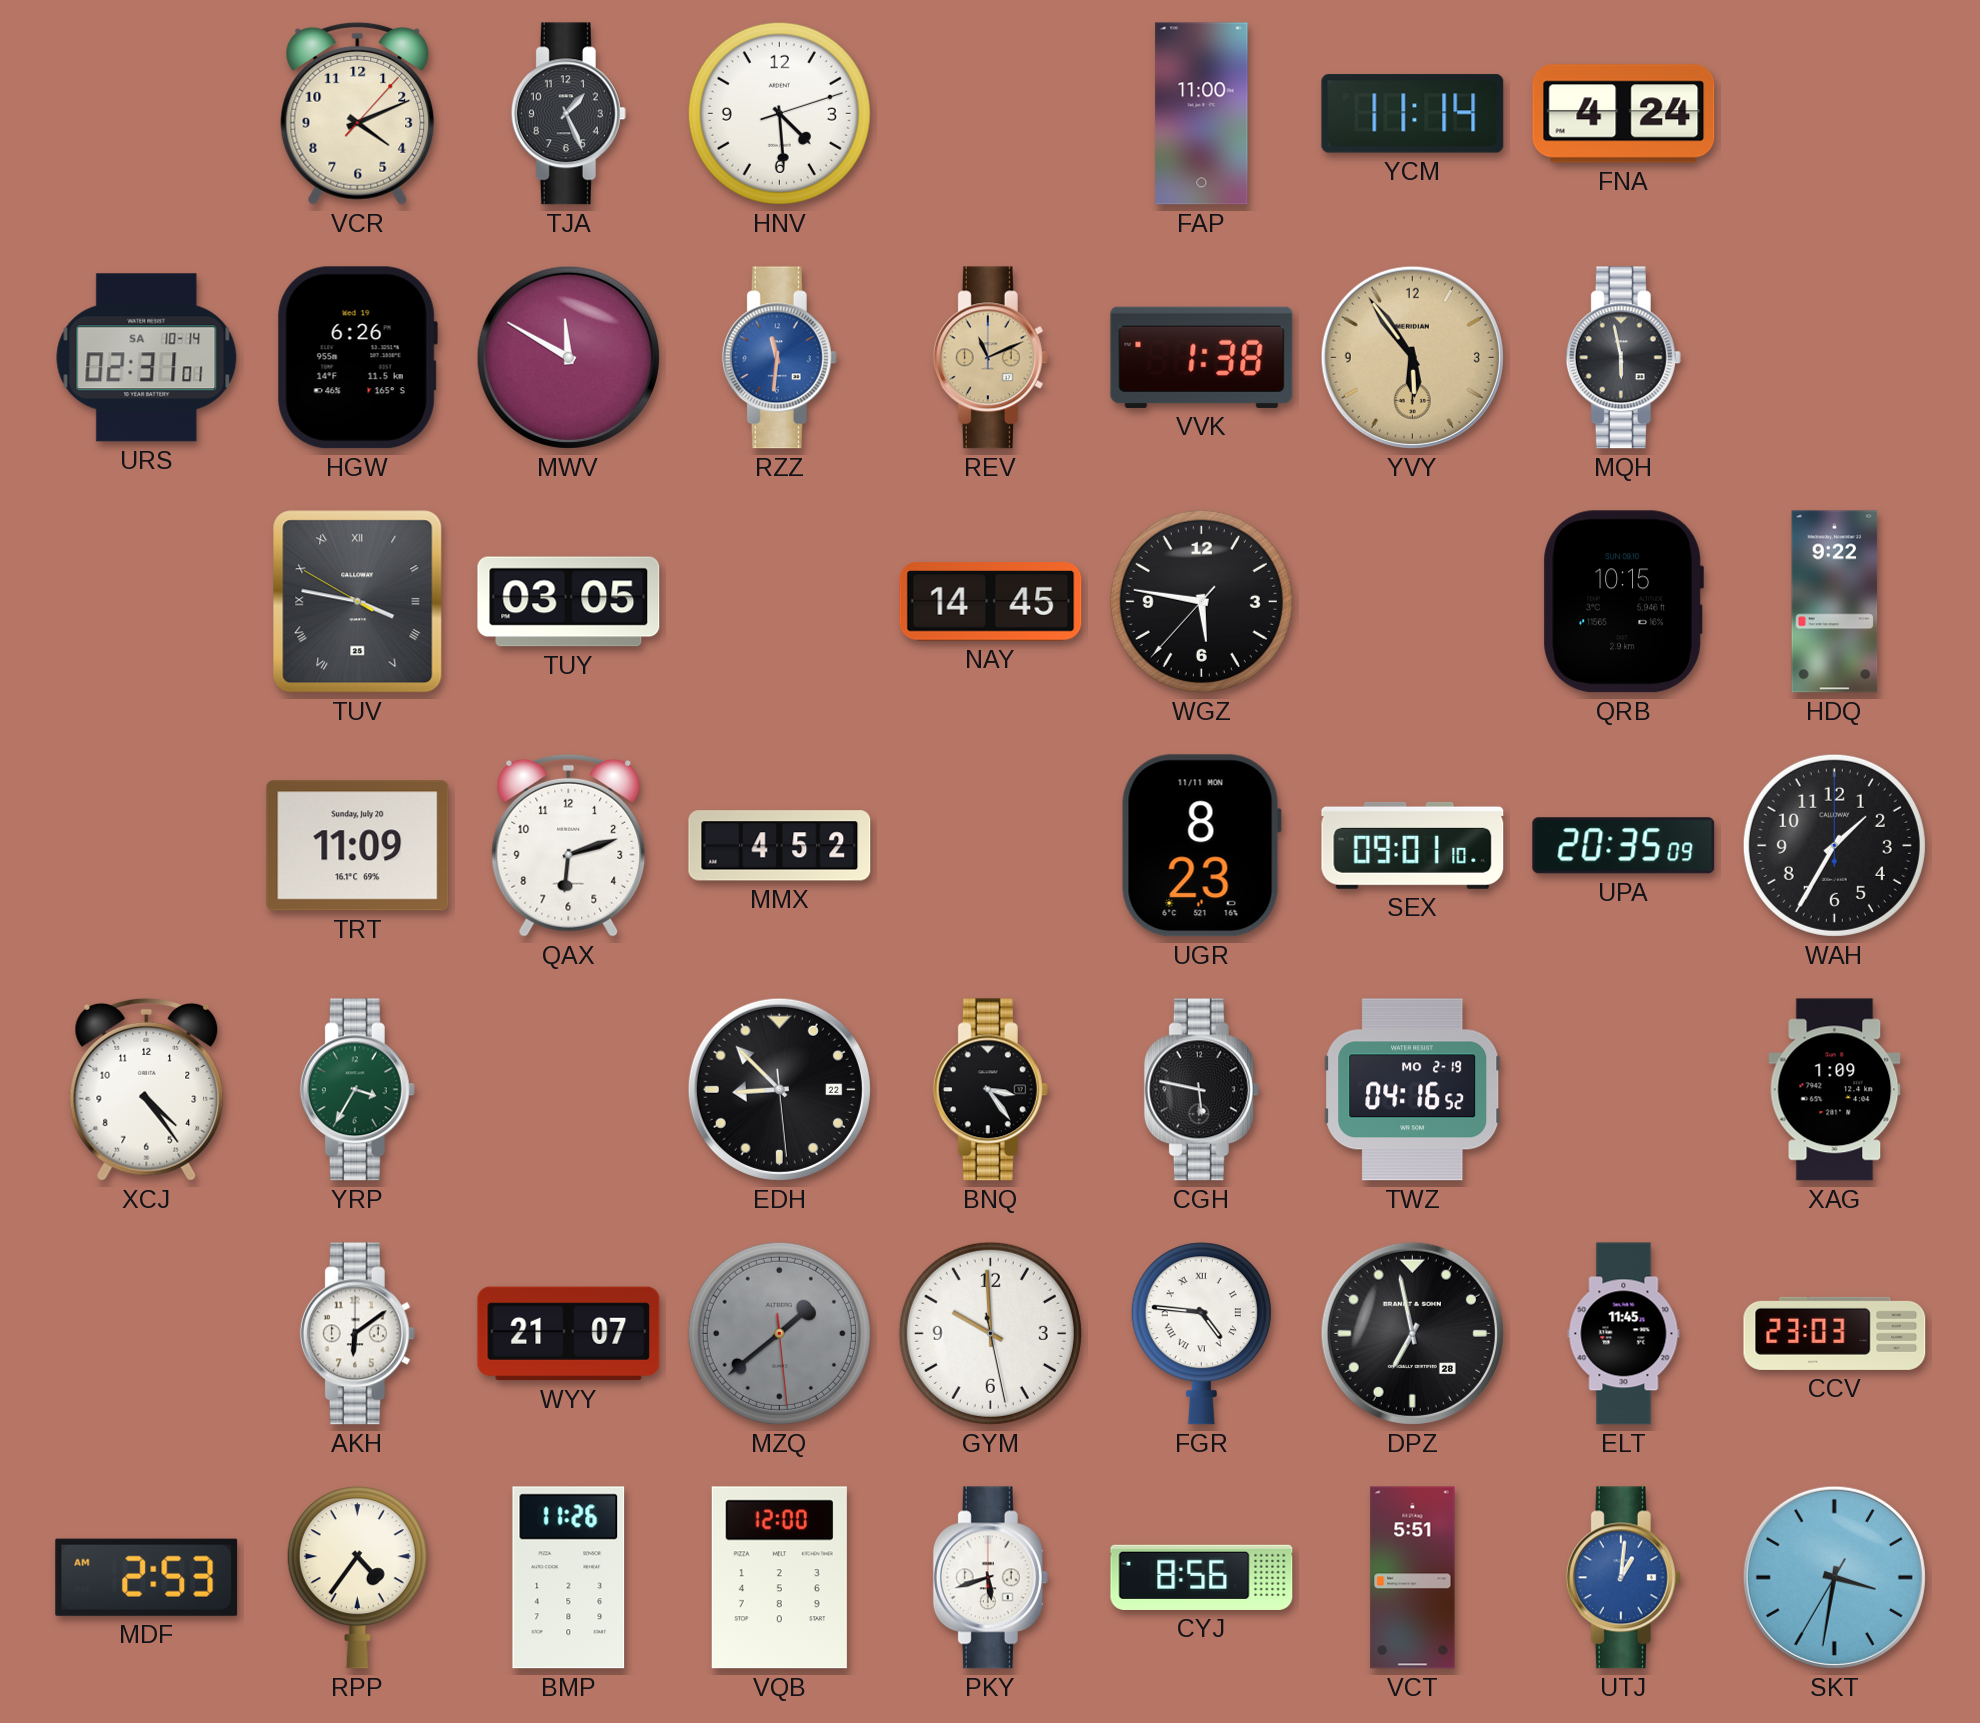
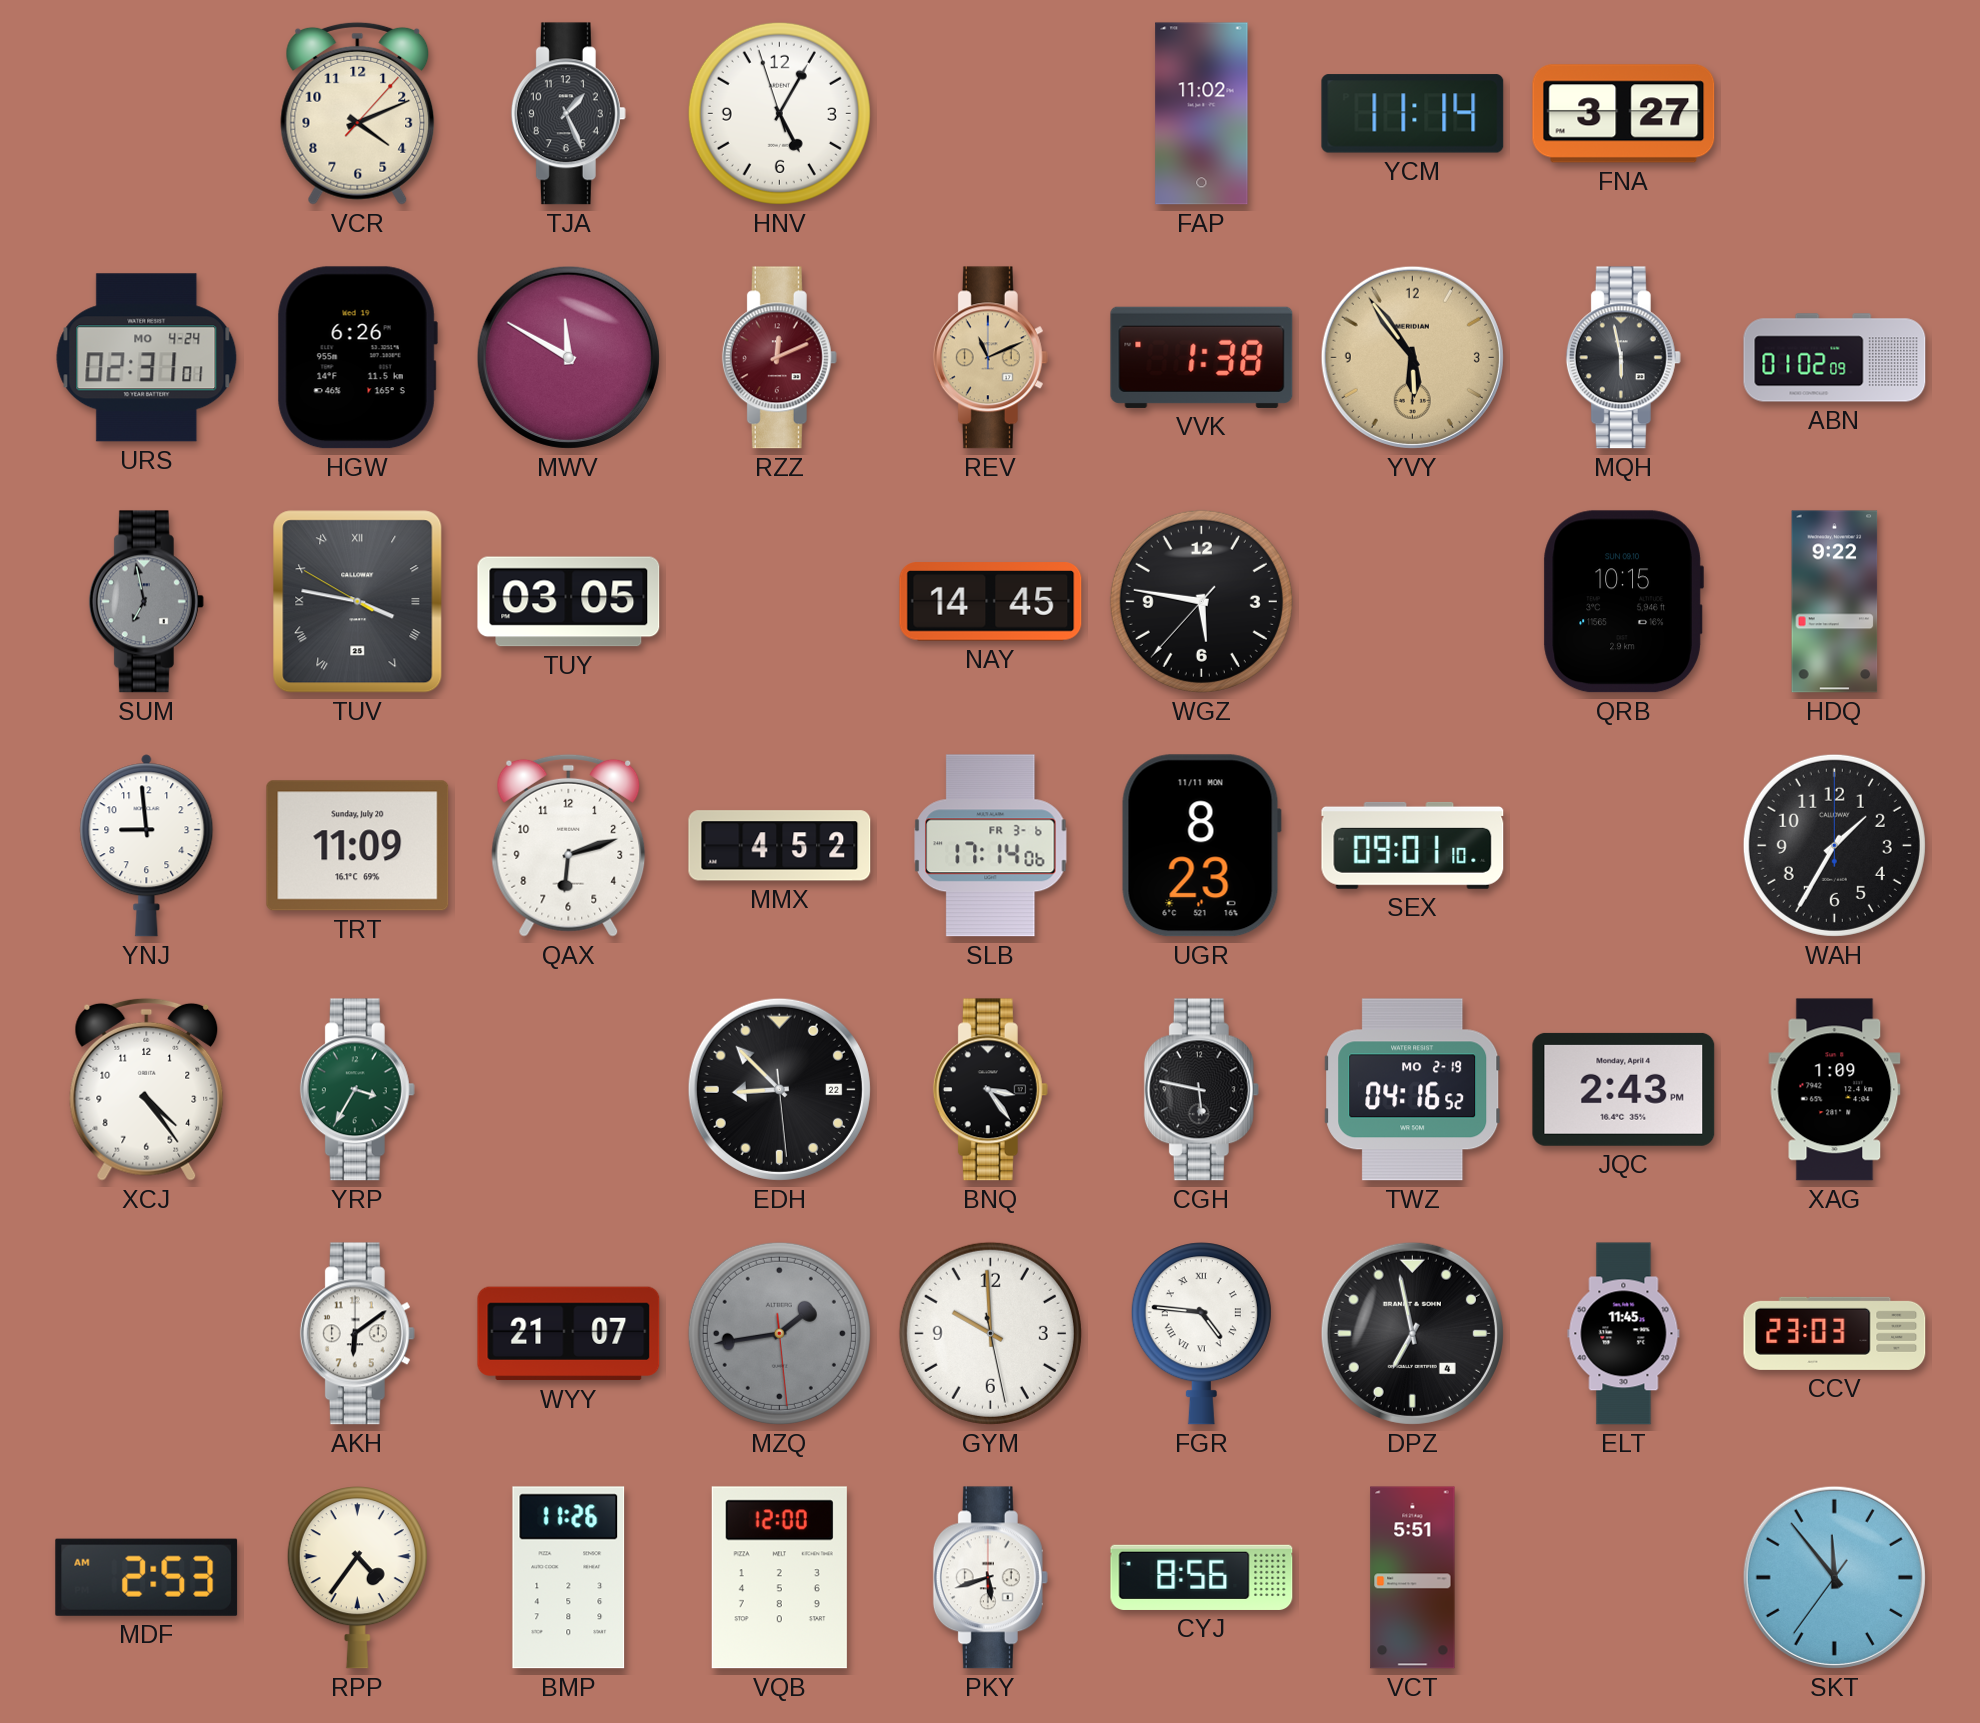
HNV: 4:29 -> 5:04 (779, 113)
FAP: 11:00 -> 11:02 (1202, 114)
FNA: 4:24 -> 3:27 (1624, 114)
URS date: SA 10-14 -> MO 4-24 (147, 358)
RZZ: 11:31 -> 12:11 (779, 358)
RZZ dial: blue -> burgundy (779, 358)
ABN: none -> 01:02 (1835, 358)
SUM: none -> 6:58 (146, 602)
YNJ: none -> 8:59 (147, 846)
SLB: none -> 17:14 (991, 846)
UPA: 20:35 -> none (1624, 846)
JQC: none -> 2:43 (1624, 1089)
MZQ: 1:38 -> 1:43 (779, 1333)
DPZ date: 28 -> 4 (1412, 1333)
UTJ: 1:01 -> none (1623, 1578)
SKT: 3:31 -> 11:53 (1834, 1577)
